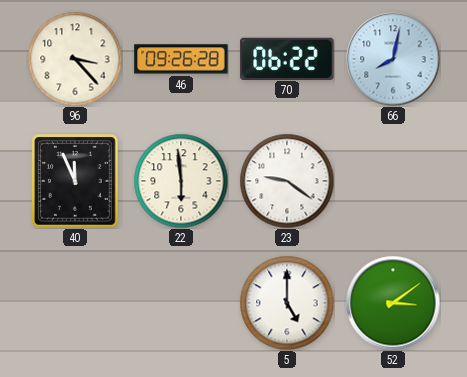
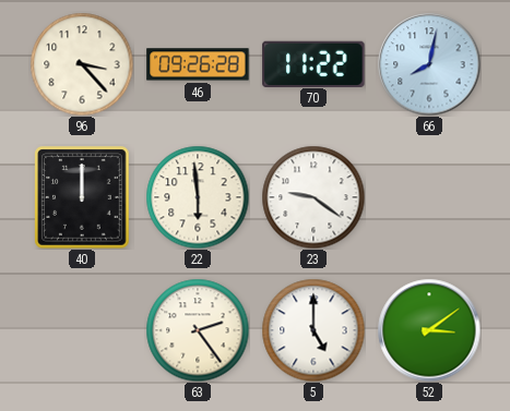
70: 06:22 -> 11:22 (313, 63)
40: 11:56 -> 12:00 (82, 197)
63: none -> 2:24 (198, 330)
